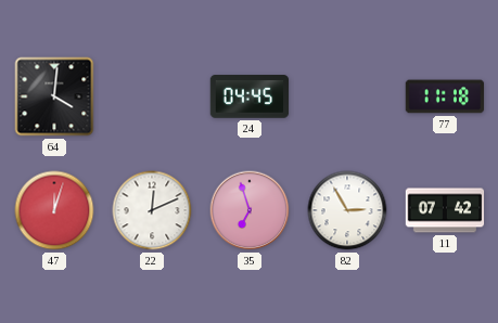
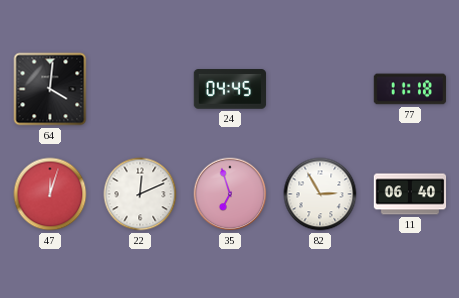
11: 07:42 -> 06:40 (410, 194)
